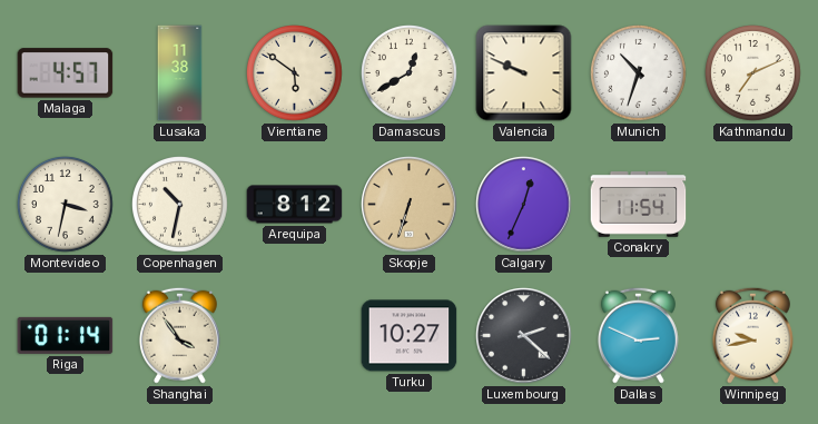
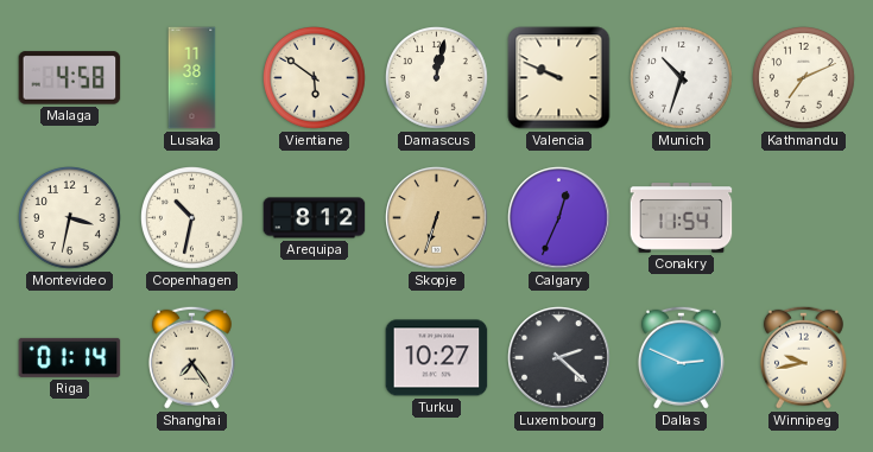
Malaga: 4:57 -> 4:58 (70, 78)
Damascus: 12:40 -> 12:02 (437, 78)
Shanghai: 3:54 -> 7:24 (191, 357)
